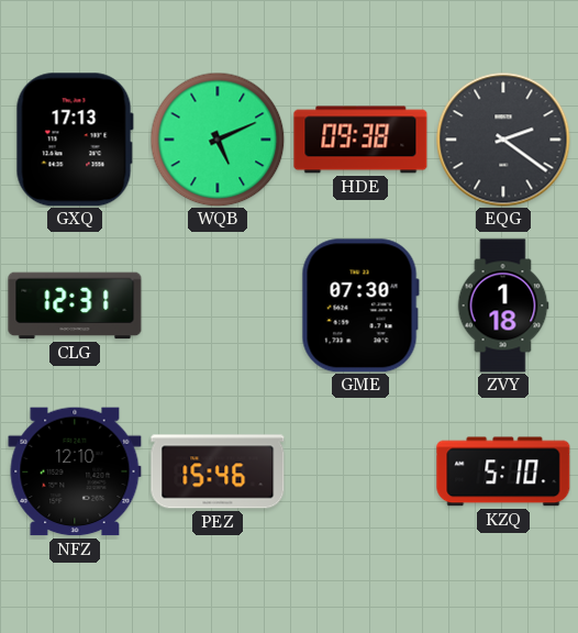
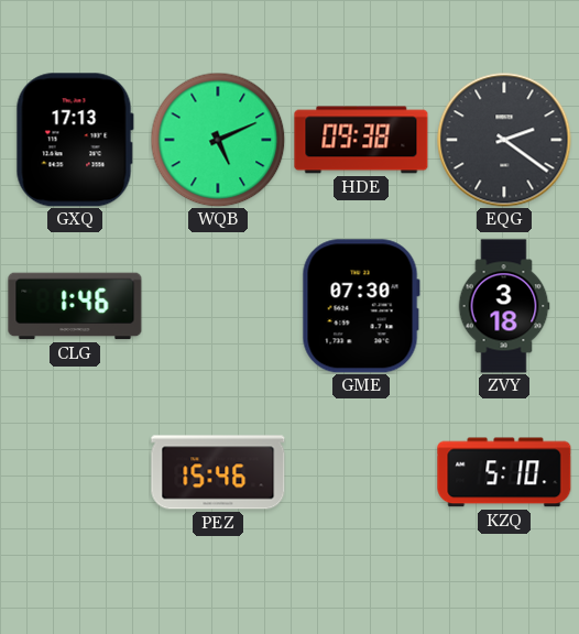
CLG: 12:31 -> 1:46 (75, 306)
ZVY: 1:18 -> 3:18 (504, 306)
NFZ: 12:10 -> none (75, 471)
